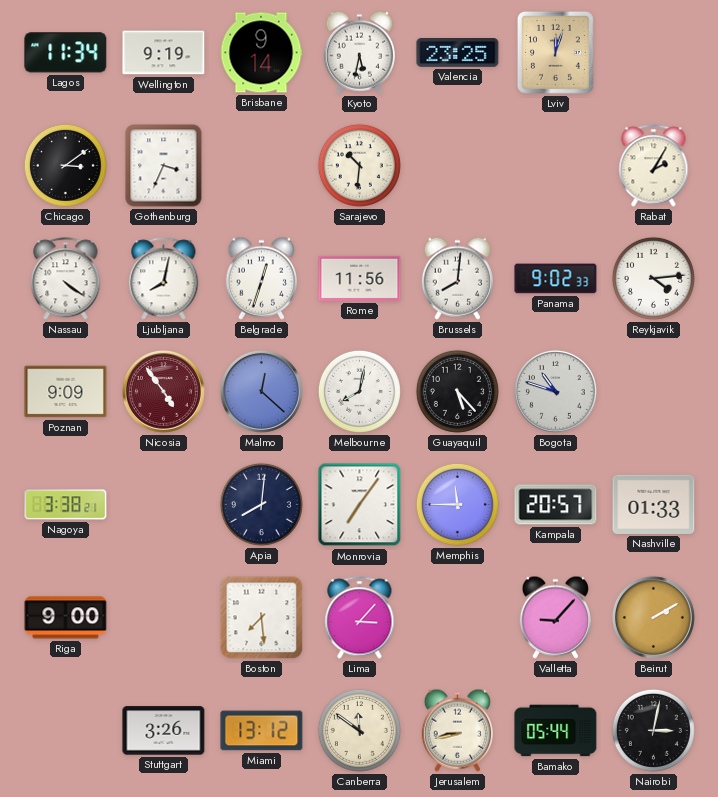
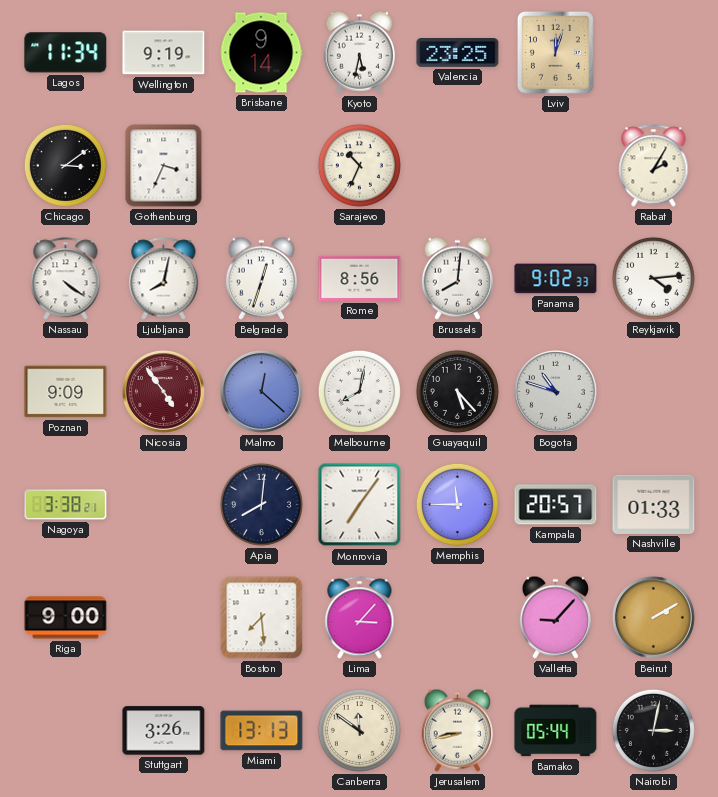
Sarajevo: 10:31 -> 10:34 (359, 165)
Rome: 11:56 -> 8:56 (360, 278)
Miami: 13:12 -> 13:13 (262, 731)
